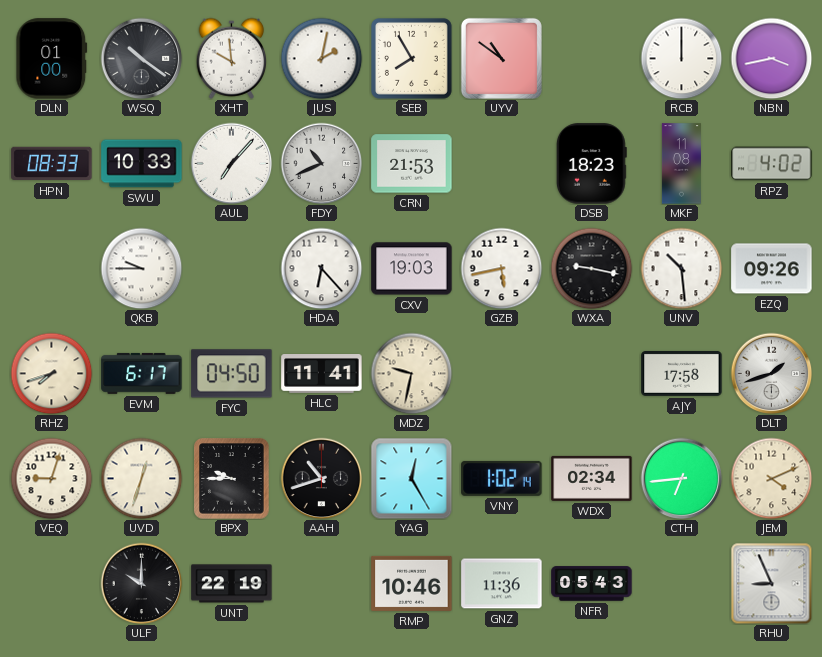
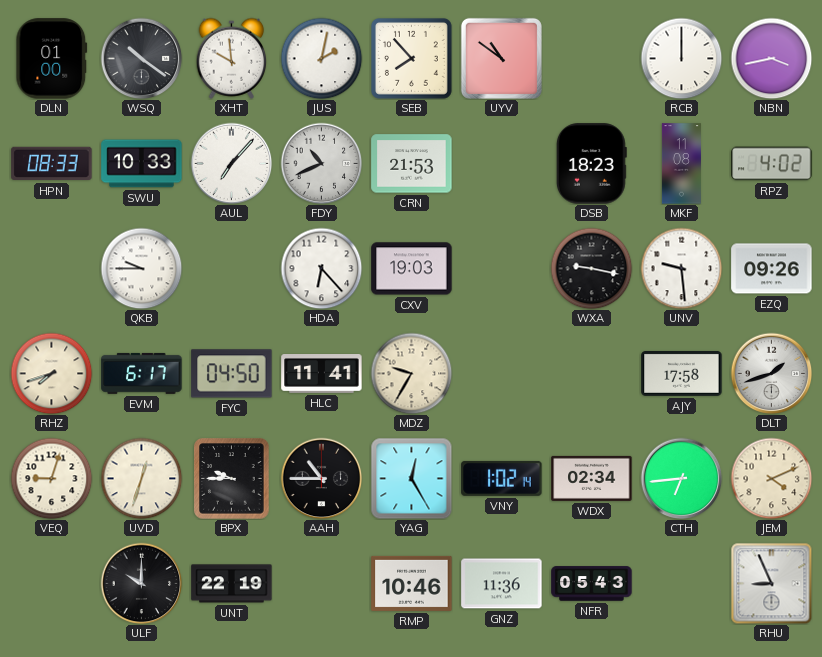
SEB: 7:55 -> 7:53 (411, 58)
GZB: 5:43 -> none (501, 268)
UNV: 10:29 -> 9:29 (681, 268)
MDZ: 9:32 -> 9:35 (411, 373)
AAH: 10:42 -> 10:45 (321, 478)
